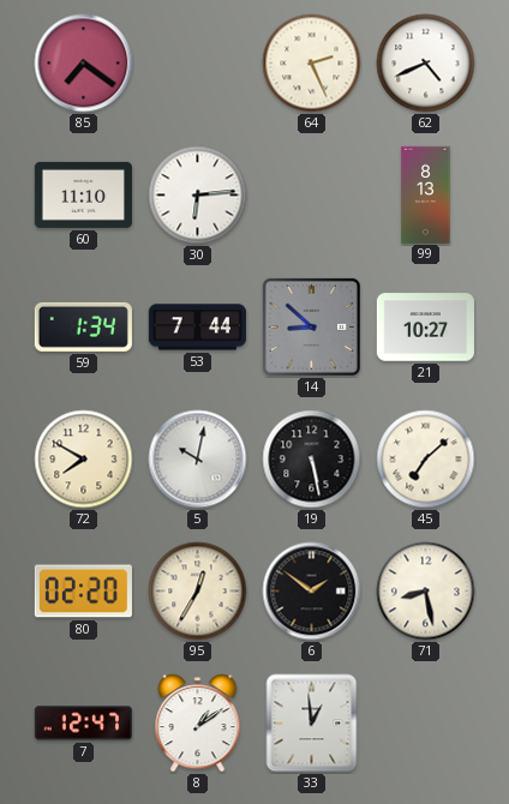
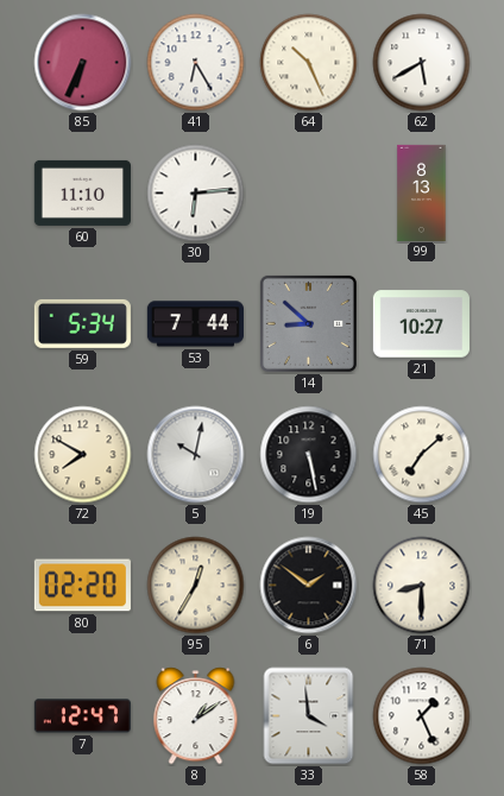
85: 7:21 -> 6:34 (83, 63)
41: none -> 6:25 (196, 63)
64: 2:26 -> 10:26 (309, 63)
62: 4:41 -> 5:40 (422, 63)
59: 1:34 -> 5:34 (82, 323)
71: 8:28 -> 8:30 (422, 586)
33: 12:59 -> 3:59 (309, 716)
58: none -> 1:26 (422, 716)
